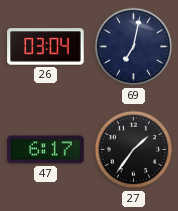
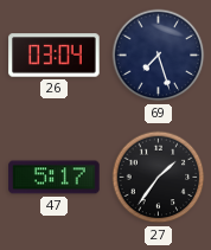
69: 7:02 -> 7:27 (159, 56)
47: 6:17 -> 5:17 (55, 178)
